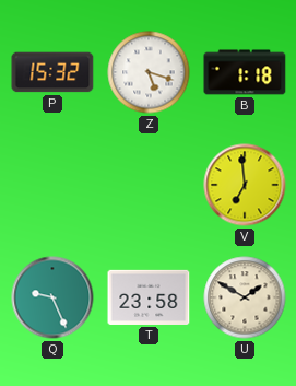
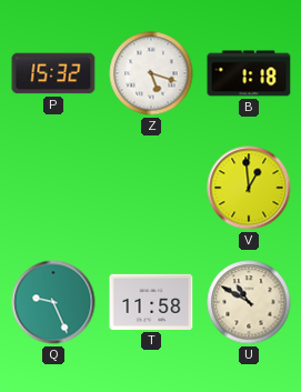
V: 6:59 -> 12:59 (249, 188)
T: 23:58 -> 11:58 (151, 302)
U: 1:50 -> 10:50 (249, 302)
